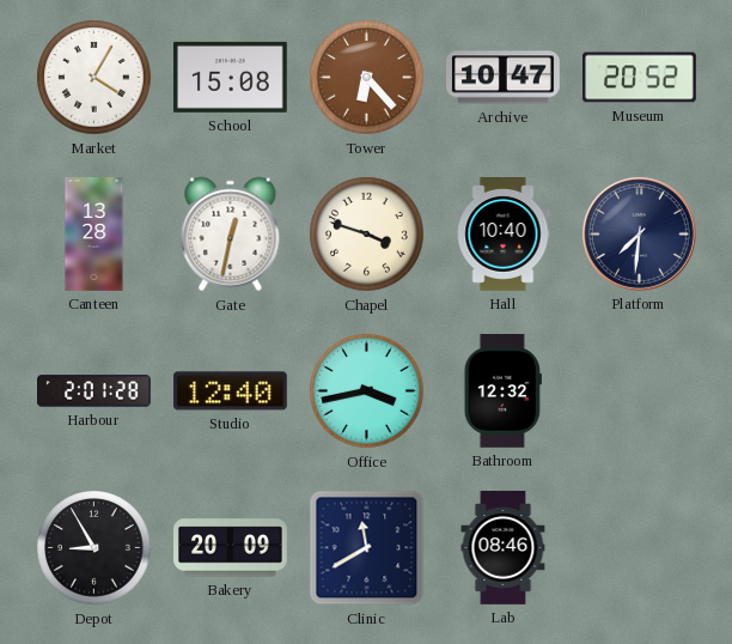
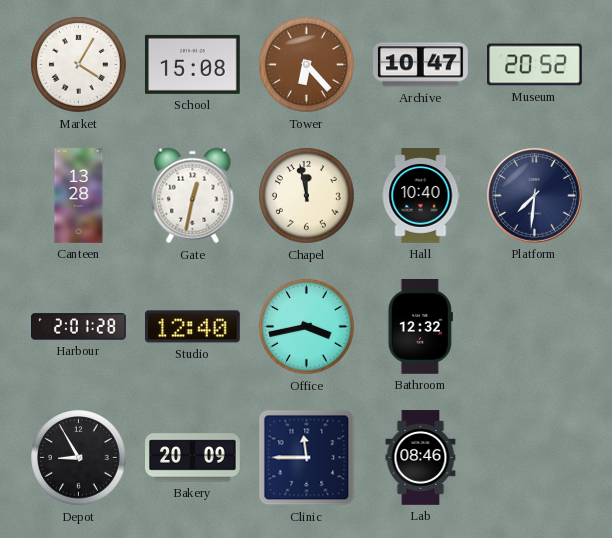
Chapel: 3:48 -> 11:58 (307, 196)
Clinic: 11:40 -> 11:45 (307, 458)
